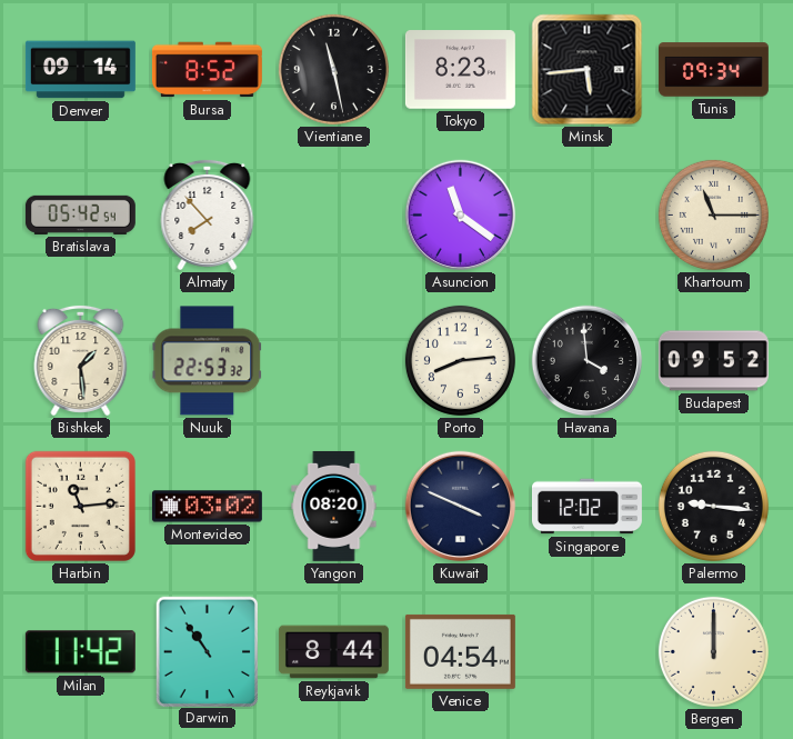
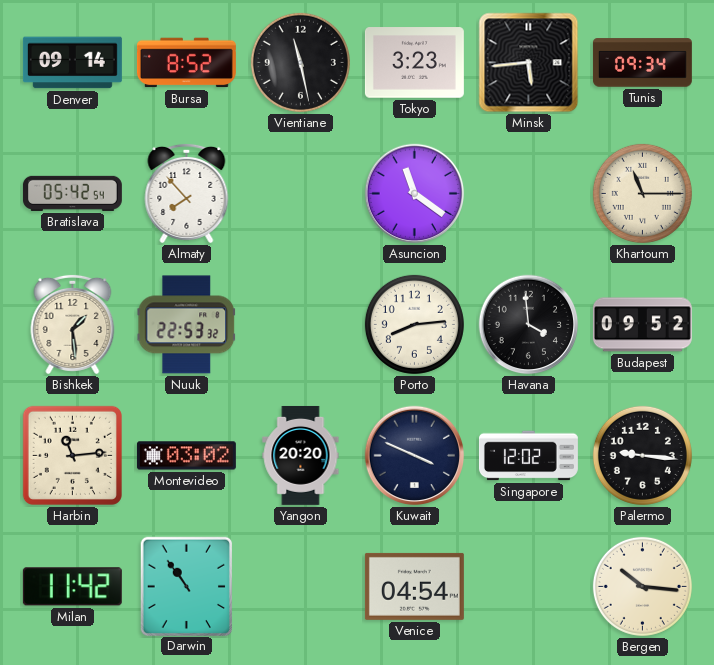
Tokyo: 8:23 -> 3:23 (414, 63)
Yangon: 08:20 -> 20:20 (301, 455)
Reykjavik: 8:44 -> none (333, 652)
Bergen: 12:00 -> 10:16 (642, 586)
